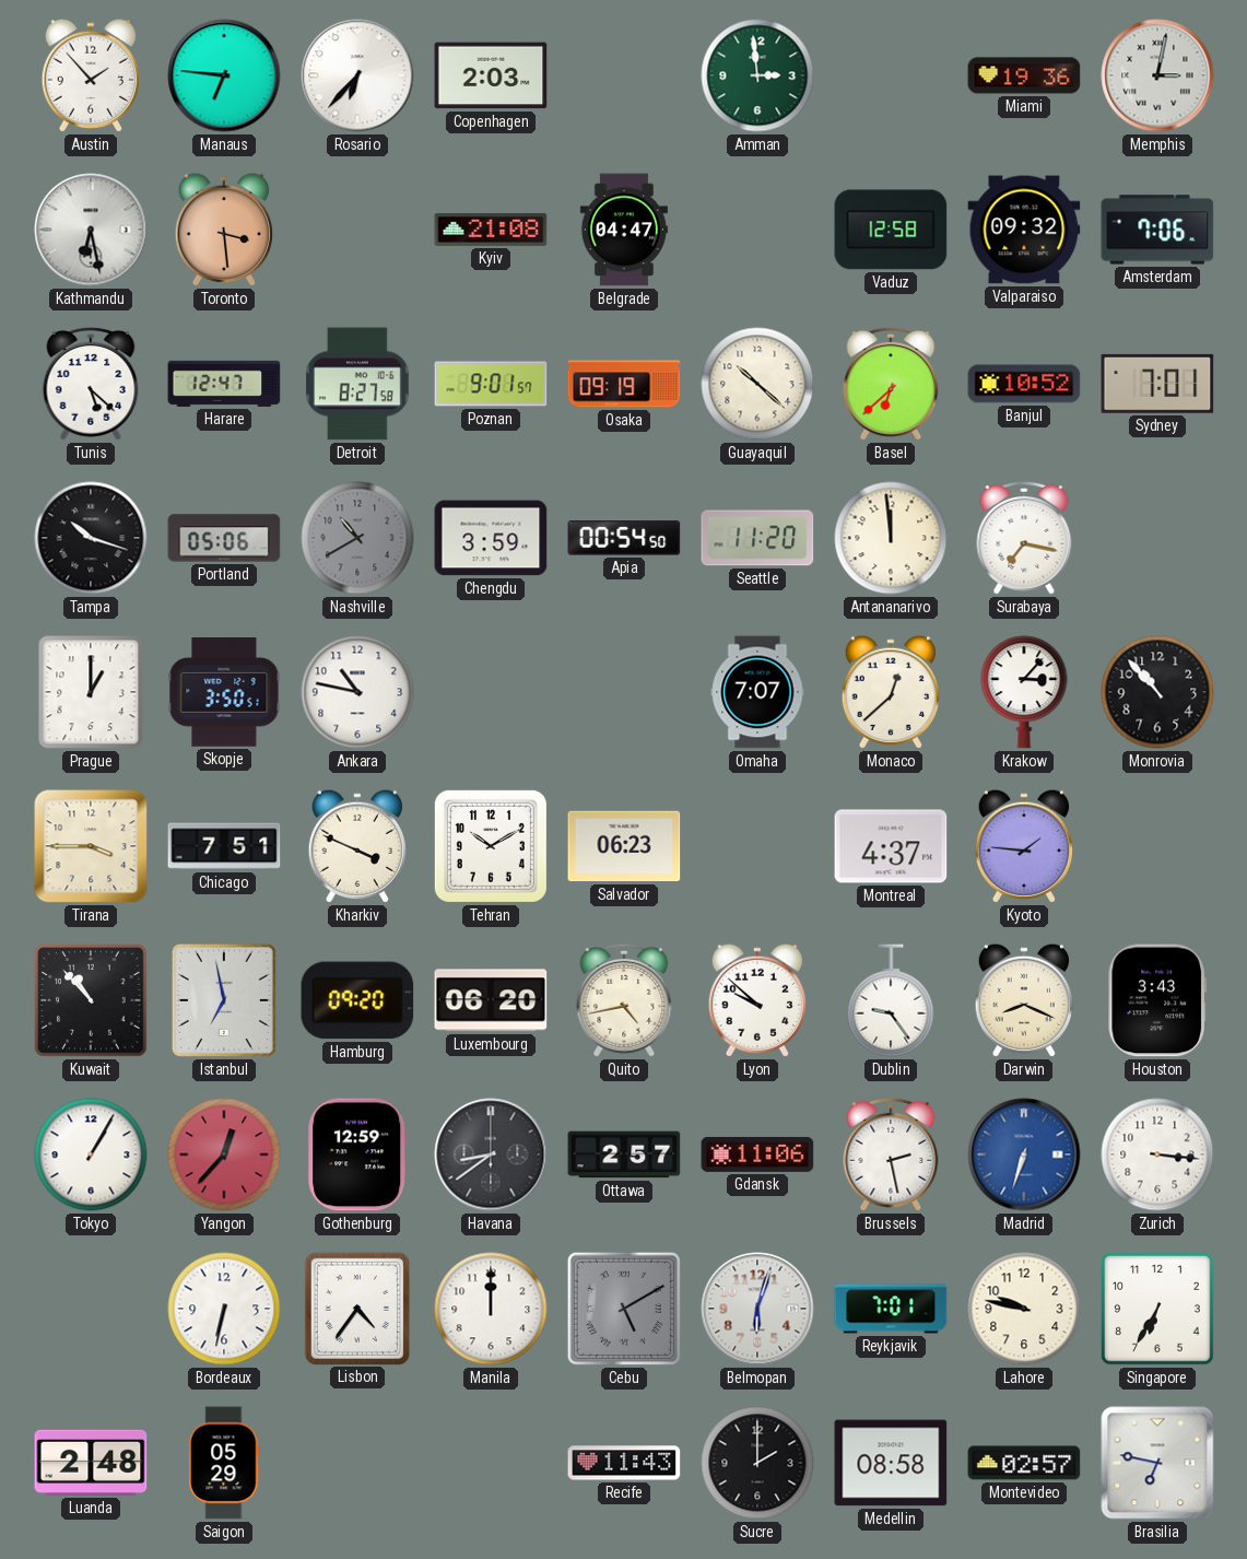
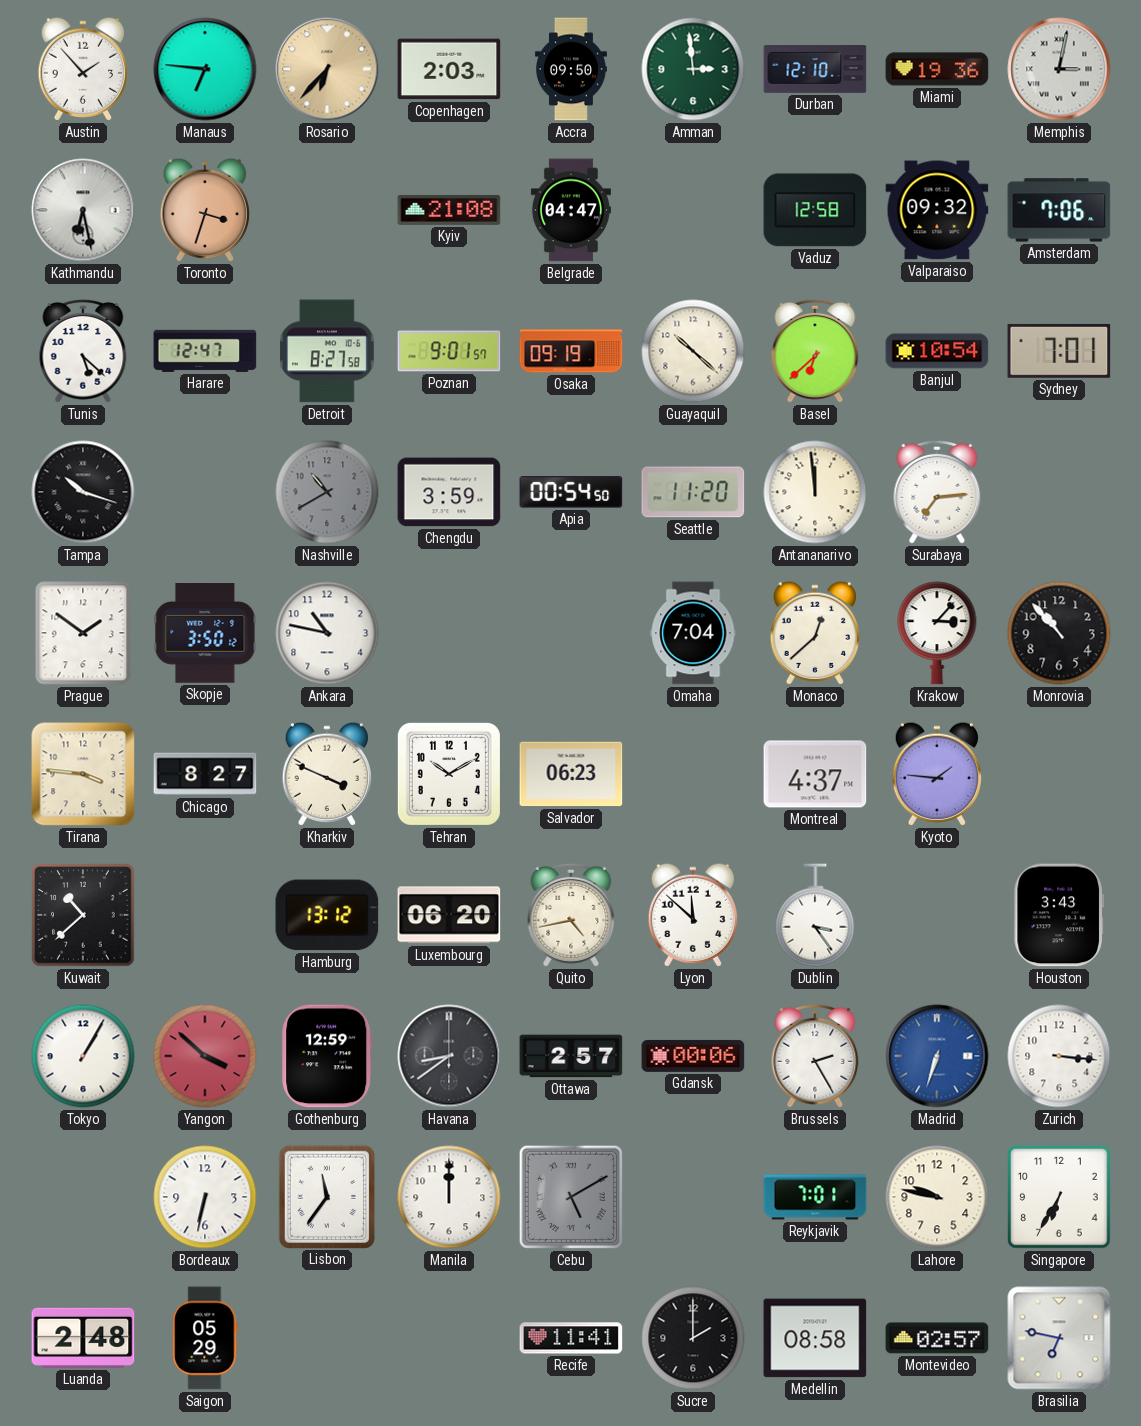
Rosario dial: white -> champagne (327, 69)
Accra: none -> 09:50 (572, 69)
Durban: none -> 12:10 (815, 70)
Toronto: 3:29 -> 3:33 (205, 210)
Banjul: 10:52 -> 10:54 (937, 351)
Portland: 05:06 -> none (224, 538)
Surabaya: 7:17 -> 7:14 (937, 492)
Prague: 1:00 -> 1:51 (83, 633)
Skopje: 3:50:51 -> 3:50:12 (205, 633)
Omaha: 7:07 -> 7:04 (693, 633)
Tirana: 3:45 -> 3:46 (83, 774)
Chicago: 7:51 -> 8:27 (205, 774)
Kuwait: 10:53 -> 10:38 (83, 915)
Istanbul: 6:58 -> none (224, 1000)
Hamburg: 09:20 -> 13:12 (327, 915)
Lyon: 9:52 -> 11:52 (693, 915)
Dublin: 9:24 -> 3:24 (815, 915)
Darwin: 8:19 -> none (1024, 1000)
Yangon: 12:37 -> 3:52 (205, 1056)
Gdansk: 11:06 -> 00:06 (693, 1056)
Brussels: 2:28 -> 2:25 (815, 1056)
Lisbon: 4:36 -> 11:36 (327, 1196)
Belmopan: 6:03 -> none (757, 1309)
Recife: 11:43 -> 11:41 (571, 1338)
